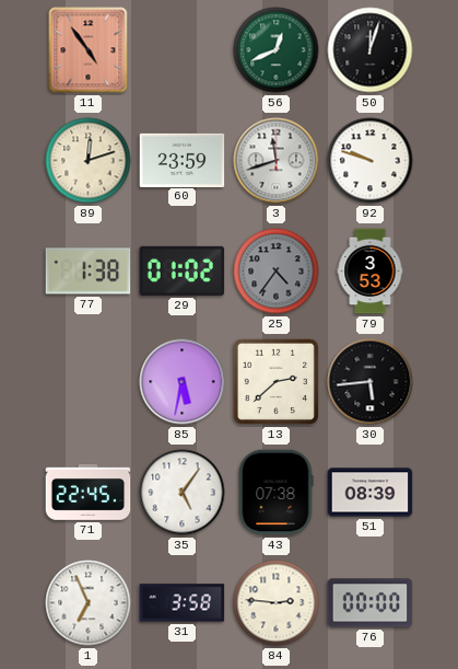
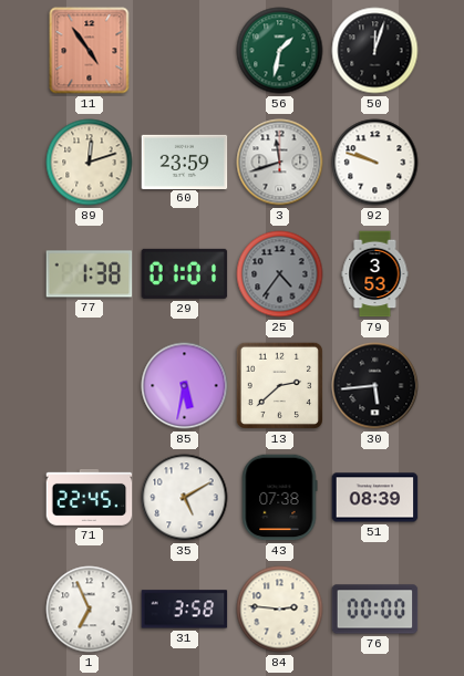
56: 12:41 -> 1:32 (280, 51)
29: 01:02 -> 01:01 (185, 273)
35: 5:06 -> 5:10 (185, 498)
